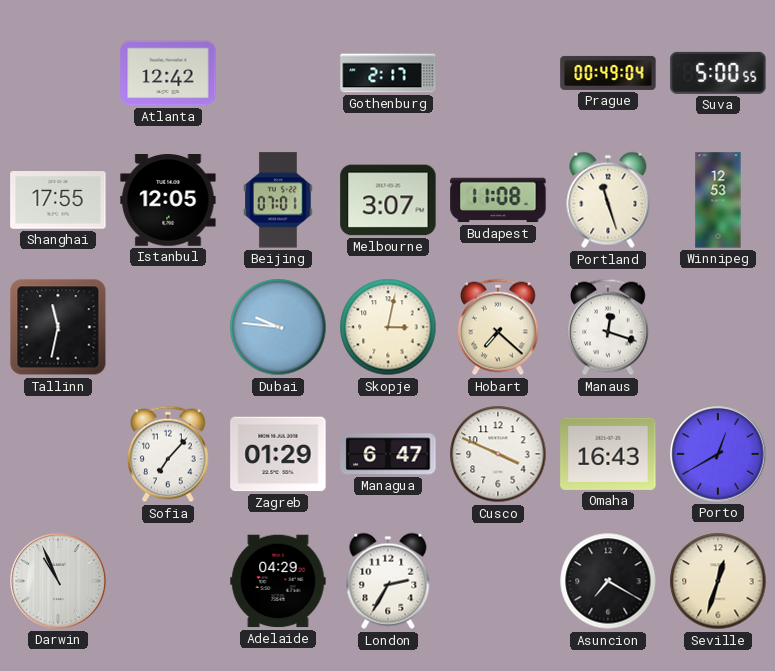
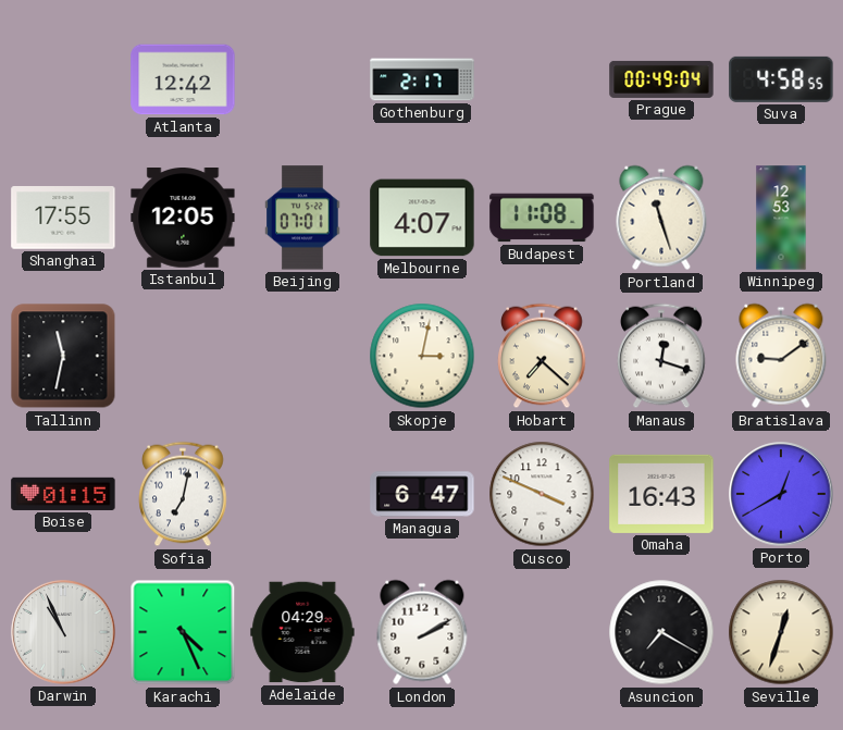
Suva: 5:00 -> 4:58 (781, 79)
Melbourne: 3:07 -> 4:07 (422, 218)
Dubai: 9:46 -> none (278, 327)
Bratislava: none -> 9:09 (781, 356)
Boise: none -> 01:15 (63, 494)
Sofia: 7:07 -> 7:02 (184, 494)
Zagreb: 01:29 -> none (278, 454)
Karachi: none -> 4:26 (183, 632)
London: 2:35 -> 2:10 (422, 632)
